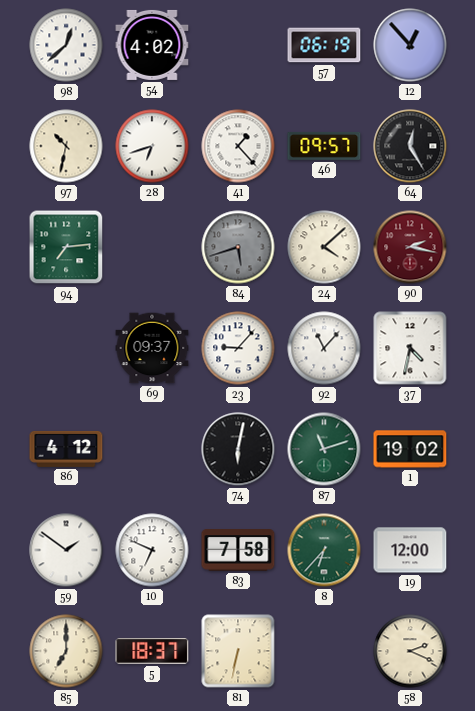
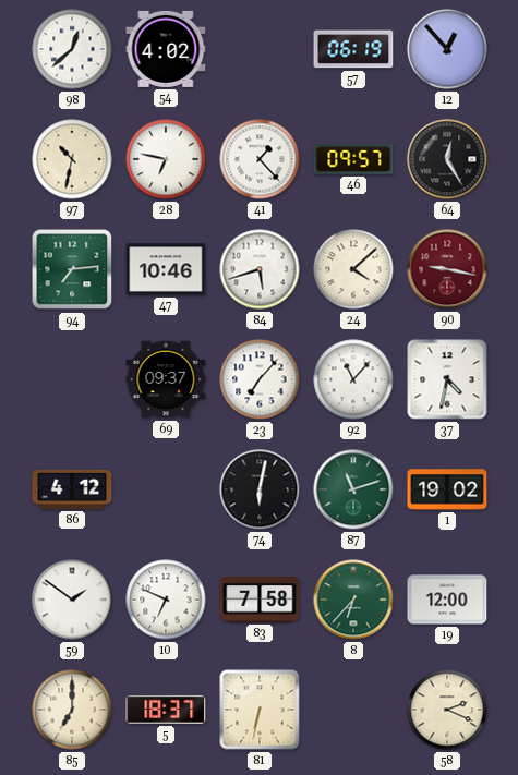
28: 6:42 -> 6:47 (166, 159)
47: none -> 10:46 (166, 269)
84 dial: grey -> white (260, 269)
90: 2:17 -> 9:17 (447, 269)
23: 9:07 -> 7:07 (260, 379)
